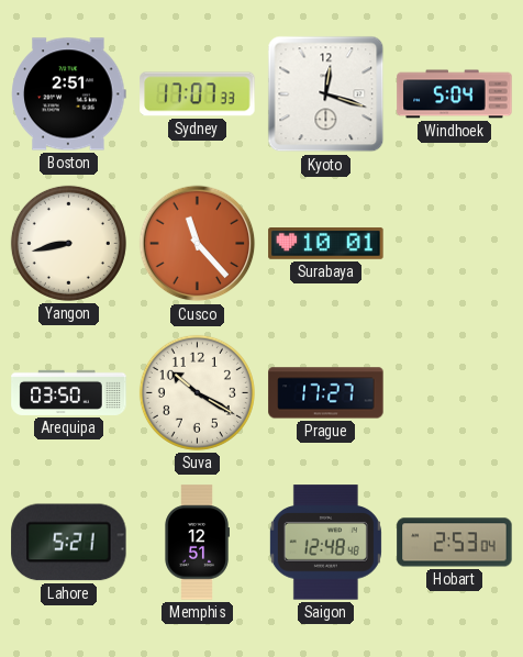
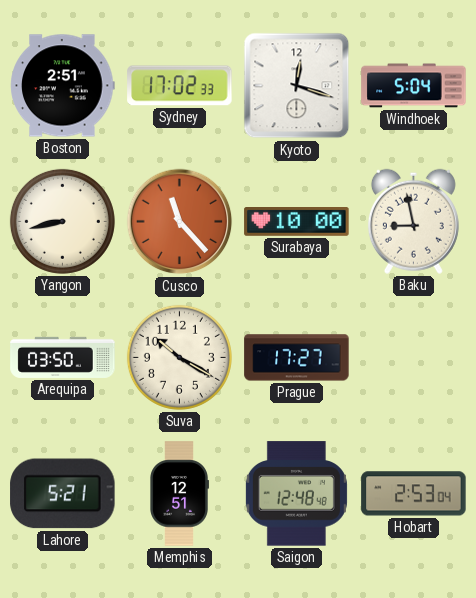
Sydney: 17:07 -> 17:02 (180, 86)
Surabaya: 10:01 -> 10:00 (297, 222)
Baku: none -> 8:58 (413, 221)
